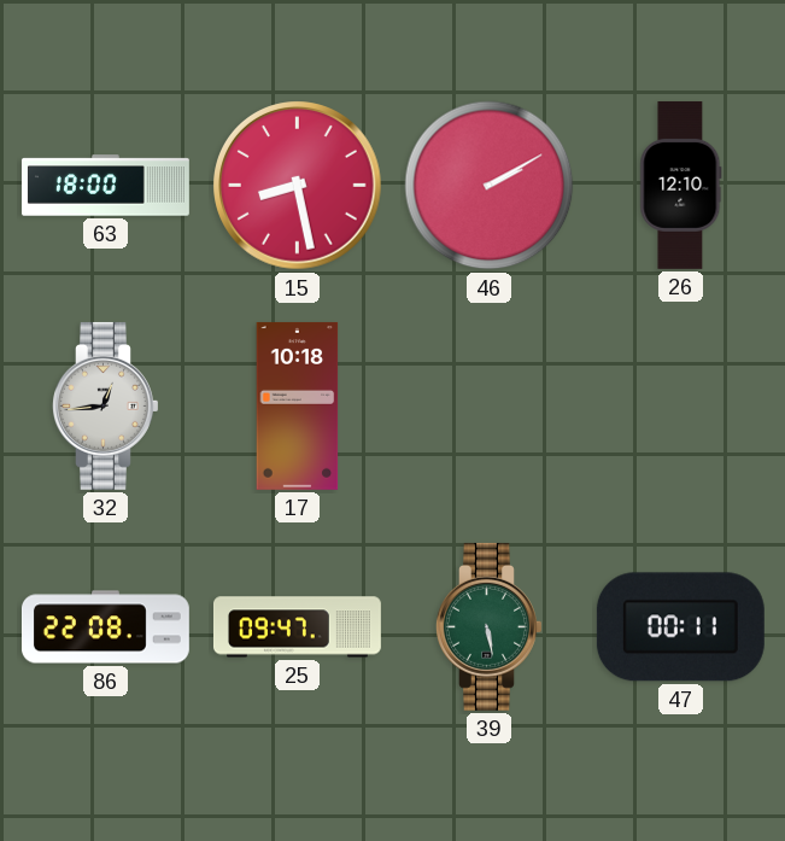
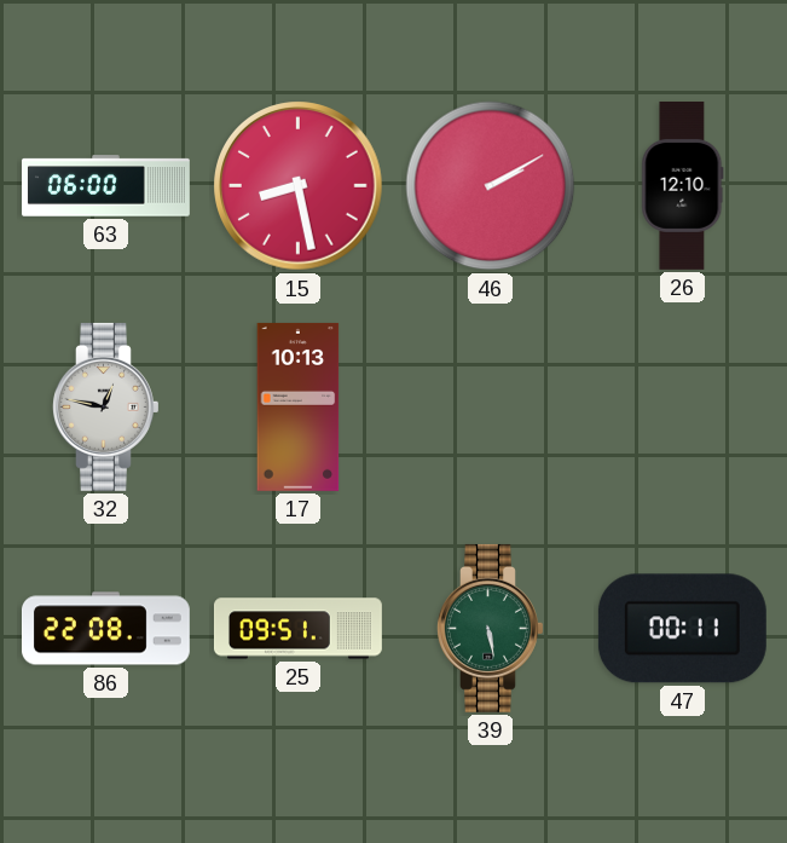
63: 18:00 -> 06:00 (105, 186)
32: 12:44 -> 12:47 (106, 406)
17: 10:18 -> 10:13 (299, 406)
25: 09:47 -> 09:51 (297, 629)
